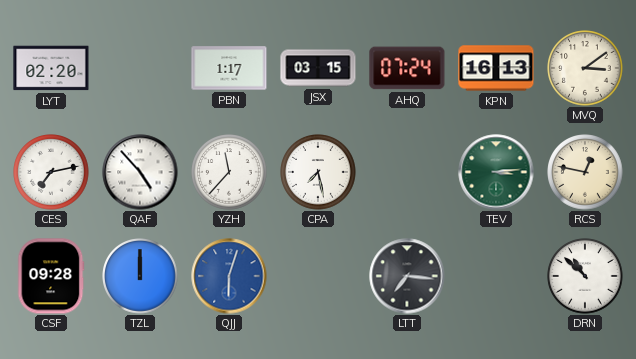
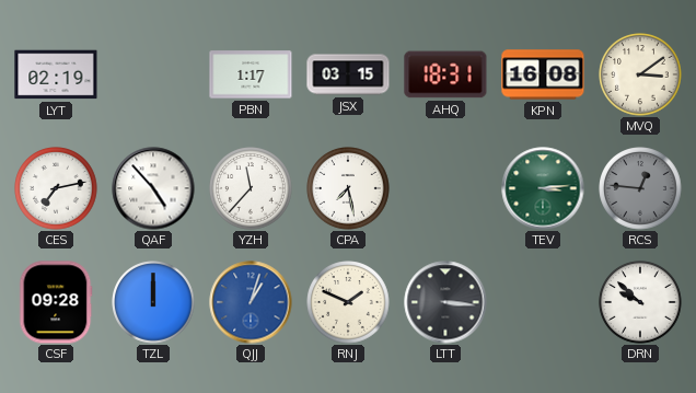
LYT: 02:20 -> 02:19 (56, 74)
AHQ: 07:24 -> 18:31 (445, 74)
KPN: 16:13 -> 16:08 (543, 74)
RCS: 12:47 -> 12:46 (640, 188)
RCS dial: cream -> grey (640, 188)
QJJ: 6:03 -> 1:03 (251, 302)
RNJ: none -> 1:49 (348, 302)
LTT: 7:16 -> 3:16 (445, 302)
DRN: 10:52 -> 9:52 (640, 302)
